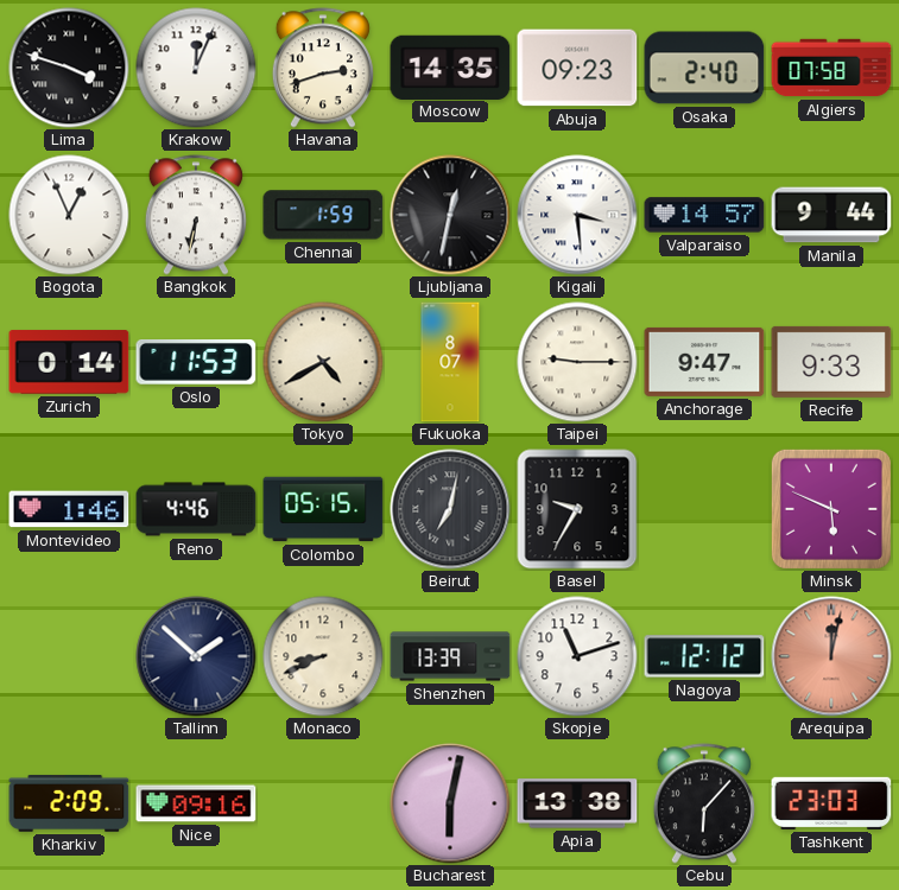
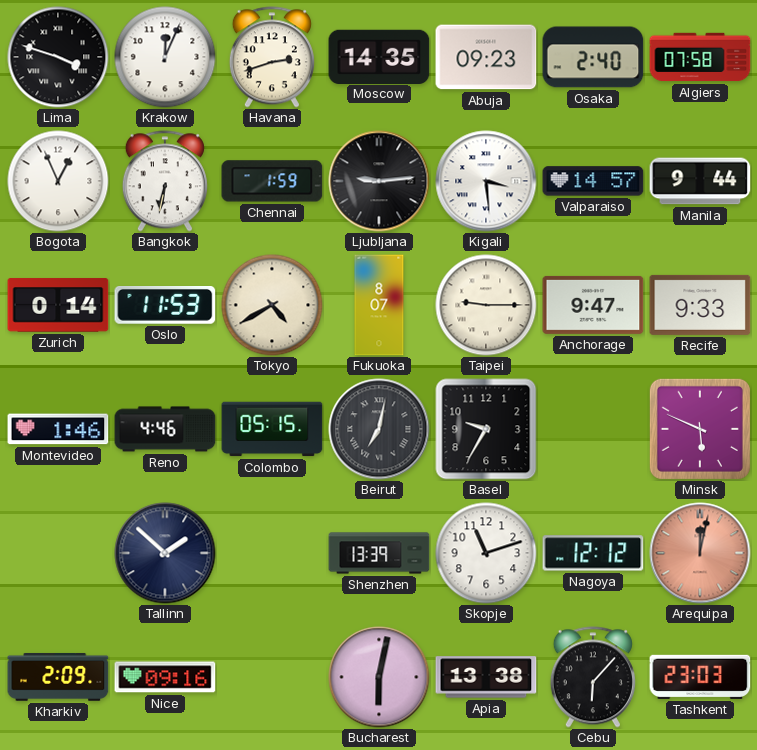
Ljubljana: 12:32 -> 9:14 (379, 181)
Monaco: 8:41 -> none (323, 656)
